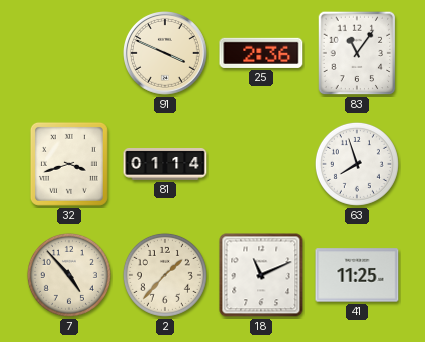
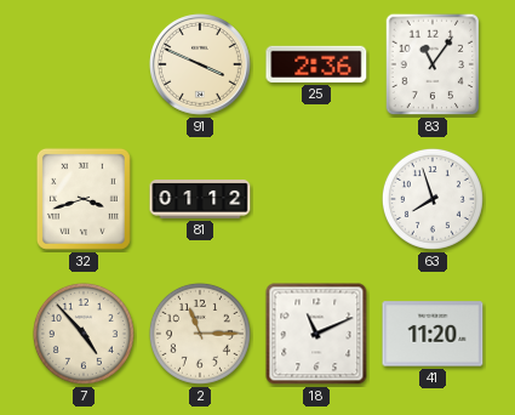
81: 01:14 -> 01:12 (200, 200)
2: 1:37 -> 11:15 (200, 334)
41: 11:25 -> 11:20 (433, 334)
